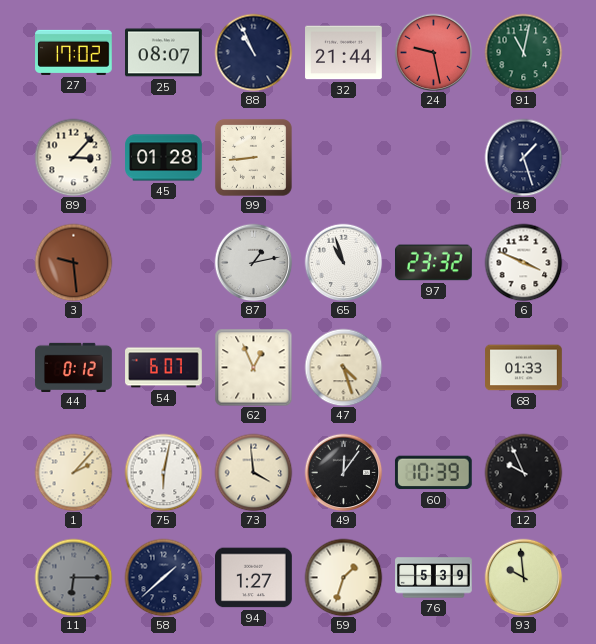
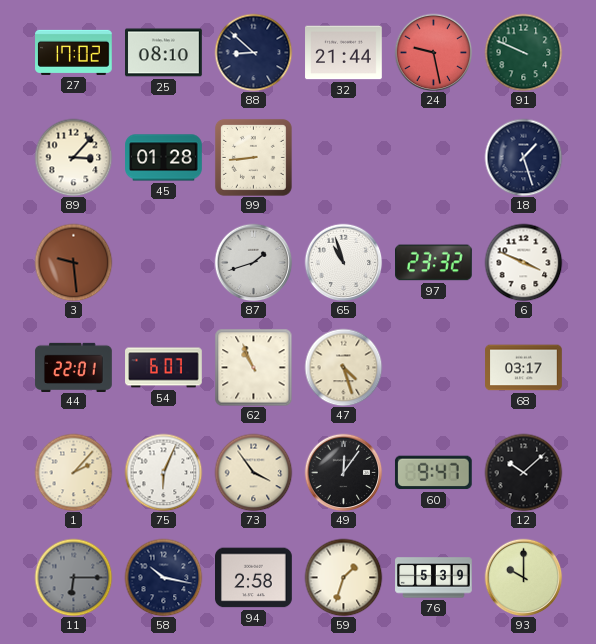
25: 08:07 -> 08:10 (164, 53)
88: 10:56 -> 8:52 (253, 52)
91: 11:02 -> 9:49 (523, 52)
87: 1:13 -> 1:42 (253, 262)
44: 0:12 -> 22:01 (74, 367)
62: 12:56 -> 10:56 (253, 367)
68: 01:33 -> 03:17 (524, 368)
75: 6:02 -> 6:04 (163, 472)
73: 3:59 -> 3:54 (253, 472)
60: 10:39 -> 9:47 (433, 473)
12: 9:56 -> 10:08 (523, 472)
58: 1:38 -> 10:17 (163, 577)
94: 1:27 -> 2:58 (254, 578)
93: 9:59 -> 10:00 (523, 577)
